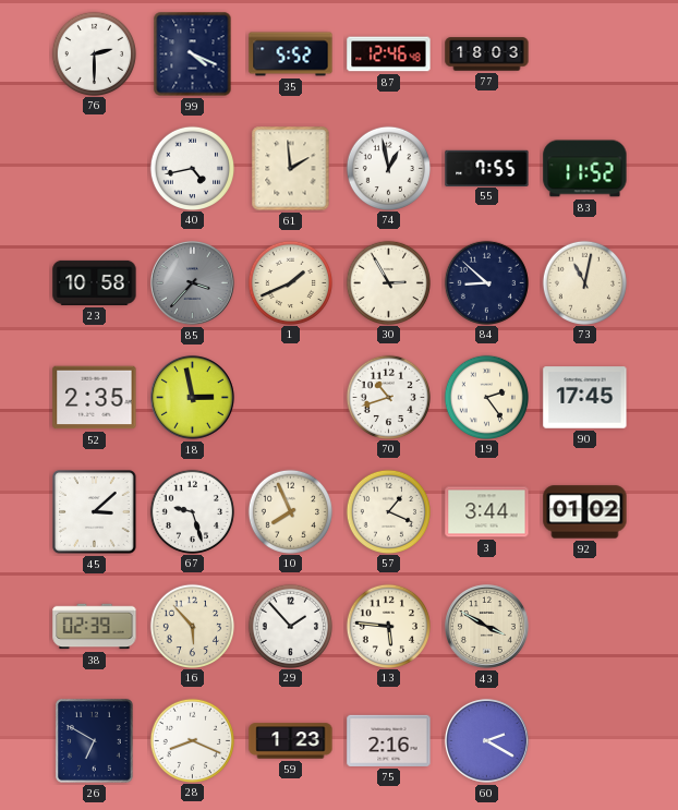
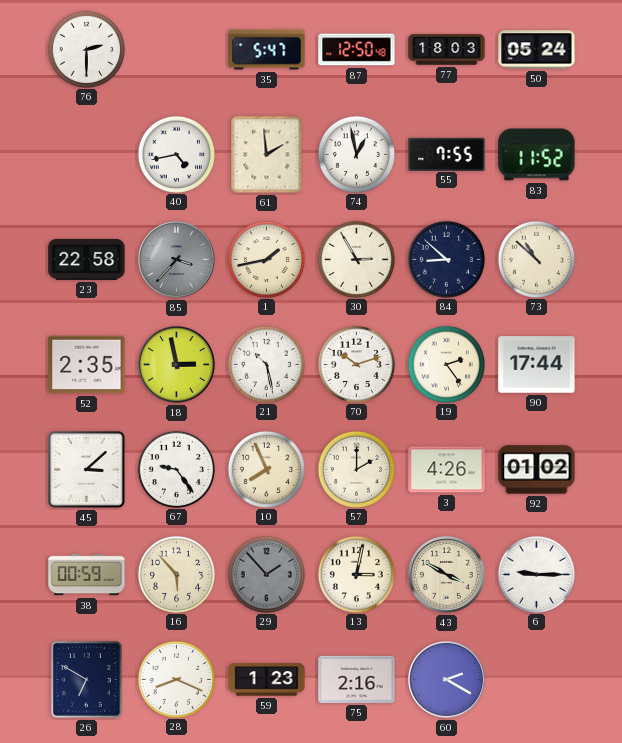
99: 4:19 -> none (193, 55)
35: 5:52 -> 5:47 (267, 50)
87: 12:46 -> 12:50 (357, 50)
50: none -> 05:24 (537, 50)
23: 10:58 -> 22:58 (87, 259)
1: 1:41 -> 1:43 (266, 259)
73: 11:02 -> 10:52 (536, 259)
21: none -> 10:28 (266, 364)
70: 10:42 -> 10:12 (356, 364)
90: 17:45 -> 17:44 (537, 365)
67: 9:27 -> 9:24 (176, 469)
57: 1:19 -> 2:00 (356, 469)
3: 3:44 -> 4:26 (447, 470)
38: 02:39 -> 00:59 (87, 575)
29 dial: white -> grey (266, 574)
13: 5:46 -> 3:02 (356, 574)
6: none -> 9:15 (536, 574)
